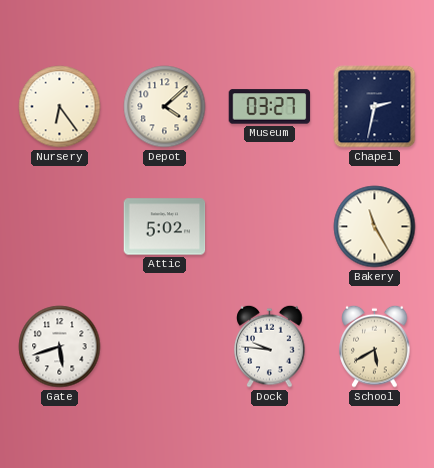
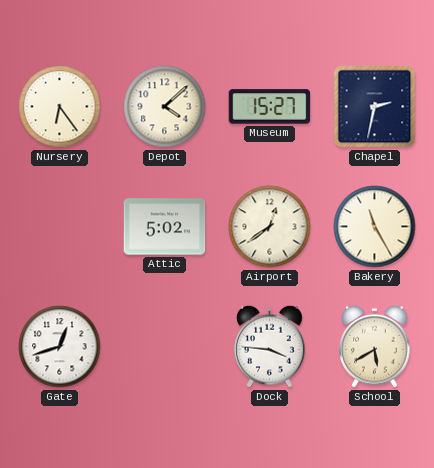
Museum: 03:27 -> 15:27 (270, 107)
Airport: none -> 12:39 (270, 227)
Gate: 5:42 -> 12:42 (60, 347)
Dock: 9:46 -> 3:46 (270, 346)
